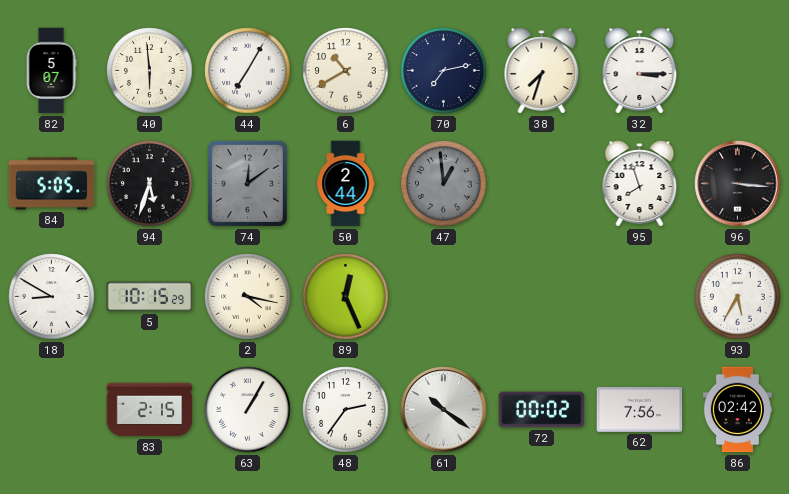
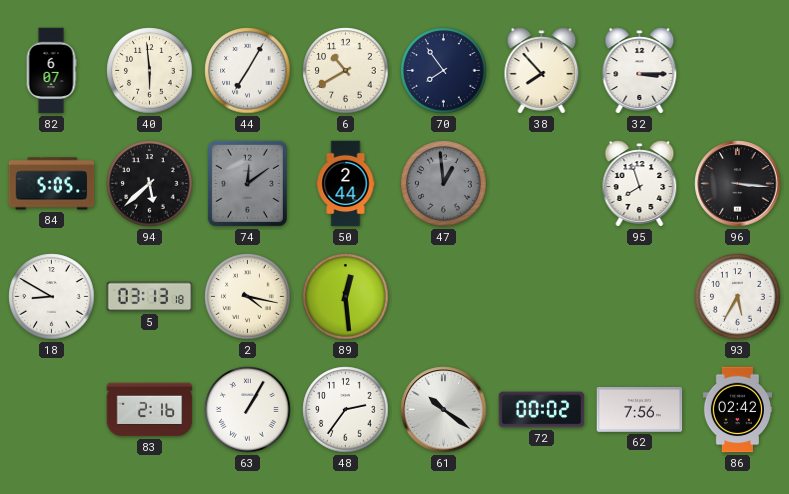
82: 5:07 -> 6:07 (51, 71)
70: 7:13 -> 7:54 (444, 71)
38: 7:33 -> 7:53 (542, 71)
94: 5:33 -> 5:38 (150, 184)
5: 10:15 -> 03:13 (150, 297)
89: 12:26 -> 12:29 (346, 297)
83: 2:15 -> 2:16 (150, 410)
